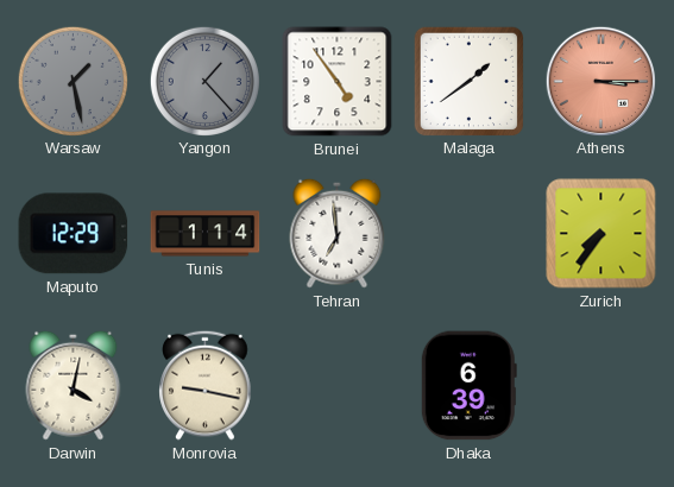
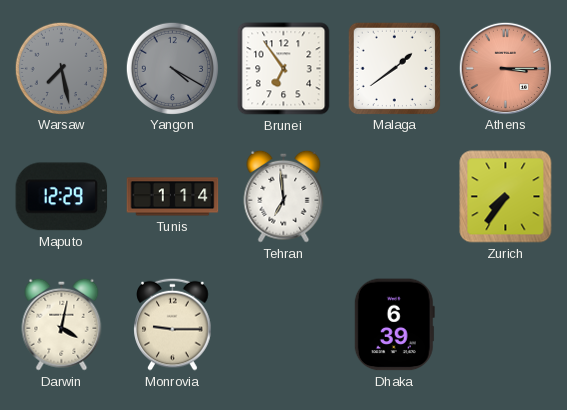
Warsaw: 1:28 -> 7:28 (61, 68)
Yangon: 1:23 -> 4:20 (172, 68)
Brunei: 4:54 -> 6:54 (284, 69)
Monrovia: 9:17 -> 9:15 (173, 324)
